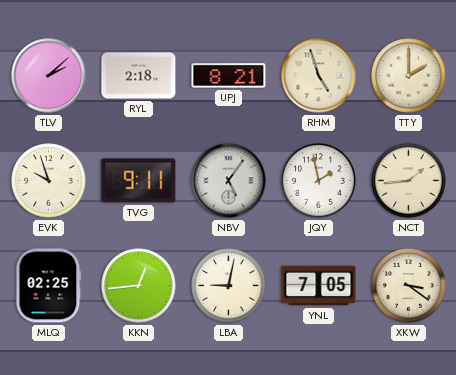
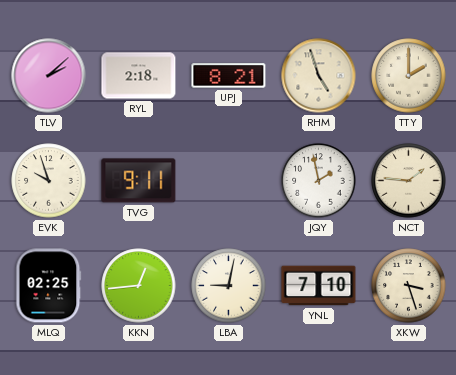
NBV: 5:06 -> none (229, 181)
NCT: 1:44 -> 1:46 (409, 181)
YNL: 7:05 -> 7:10 (319, 286)
XKW: 3:21 -> 3:27 (409, 286)
